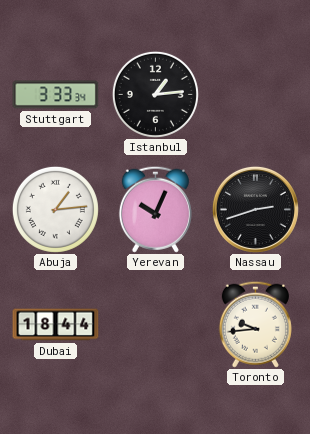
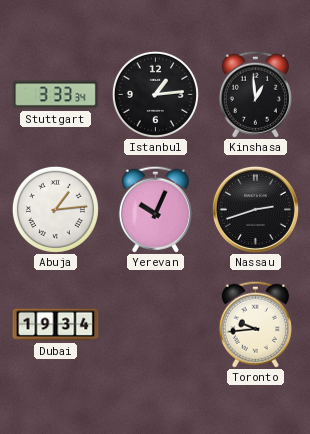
Kinshasa: none -> 12:59 (255, 94)
Dubai: 18:44 -> 19:34 (56, 325)
